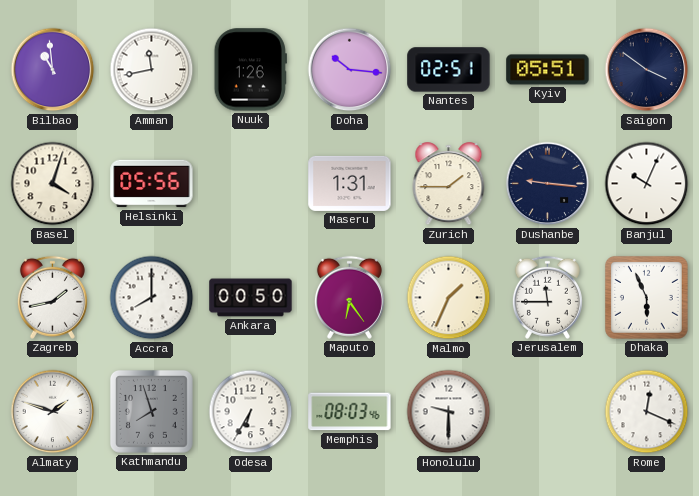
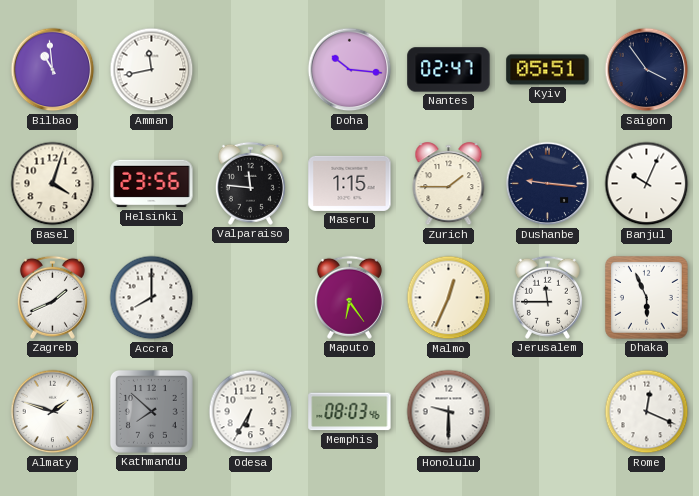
Nuuk: 1:26 -> none (250, 70)
Nantes: 02:51 -> 02:47 (449, 70)
Saigon: 3:51 -> 3:54 (647, 70)
Helsinki: 05:56 -> 23:56 (152, 184)
Valparaiso: none -> 11:46 (250, 183)
Maseru: 1:31 -> 1:15 (350, 183)
Zagreb: 1:43 -> 1:41 (52, 297)
Ankara: 00:50 -> none (251, 298)
Malmo: 1:34 -> 12:34 (449, 298)
Kathmandu: 7:57 -> 7:52 (151, 411)
